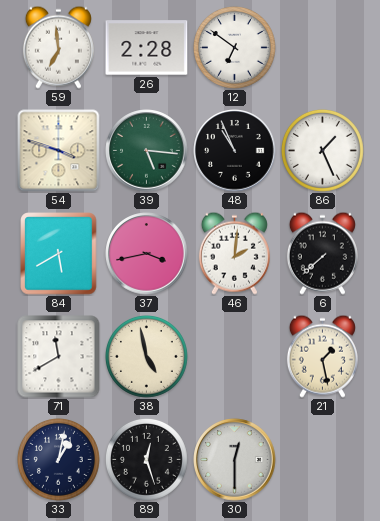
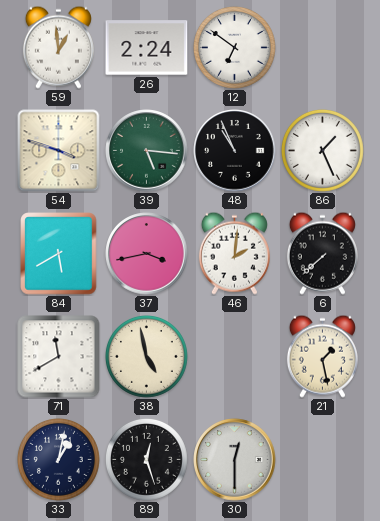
59: 6:59 -> 12:59 (58, 47)
26: 2:28 -> 2:24 (147, 48)
